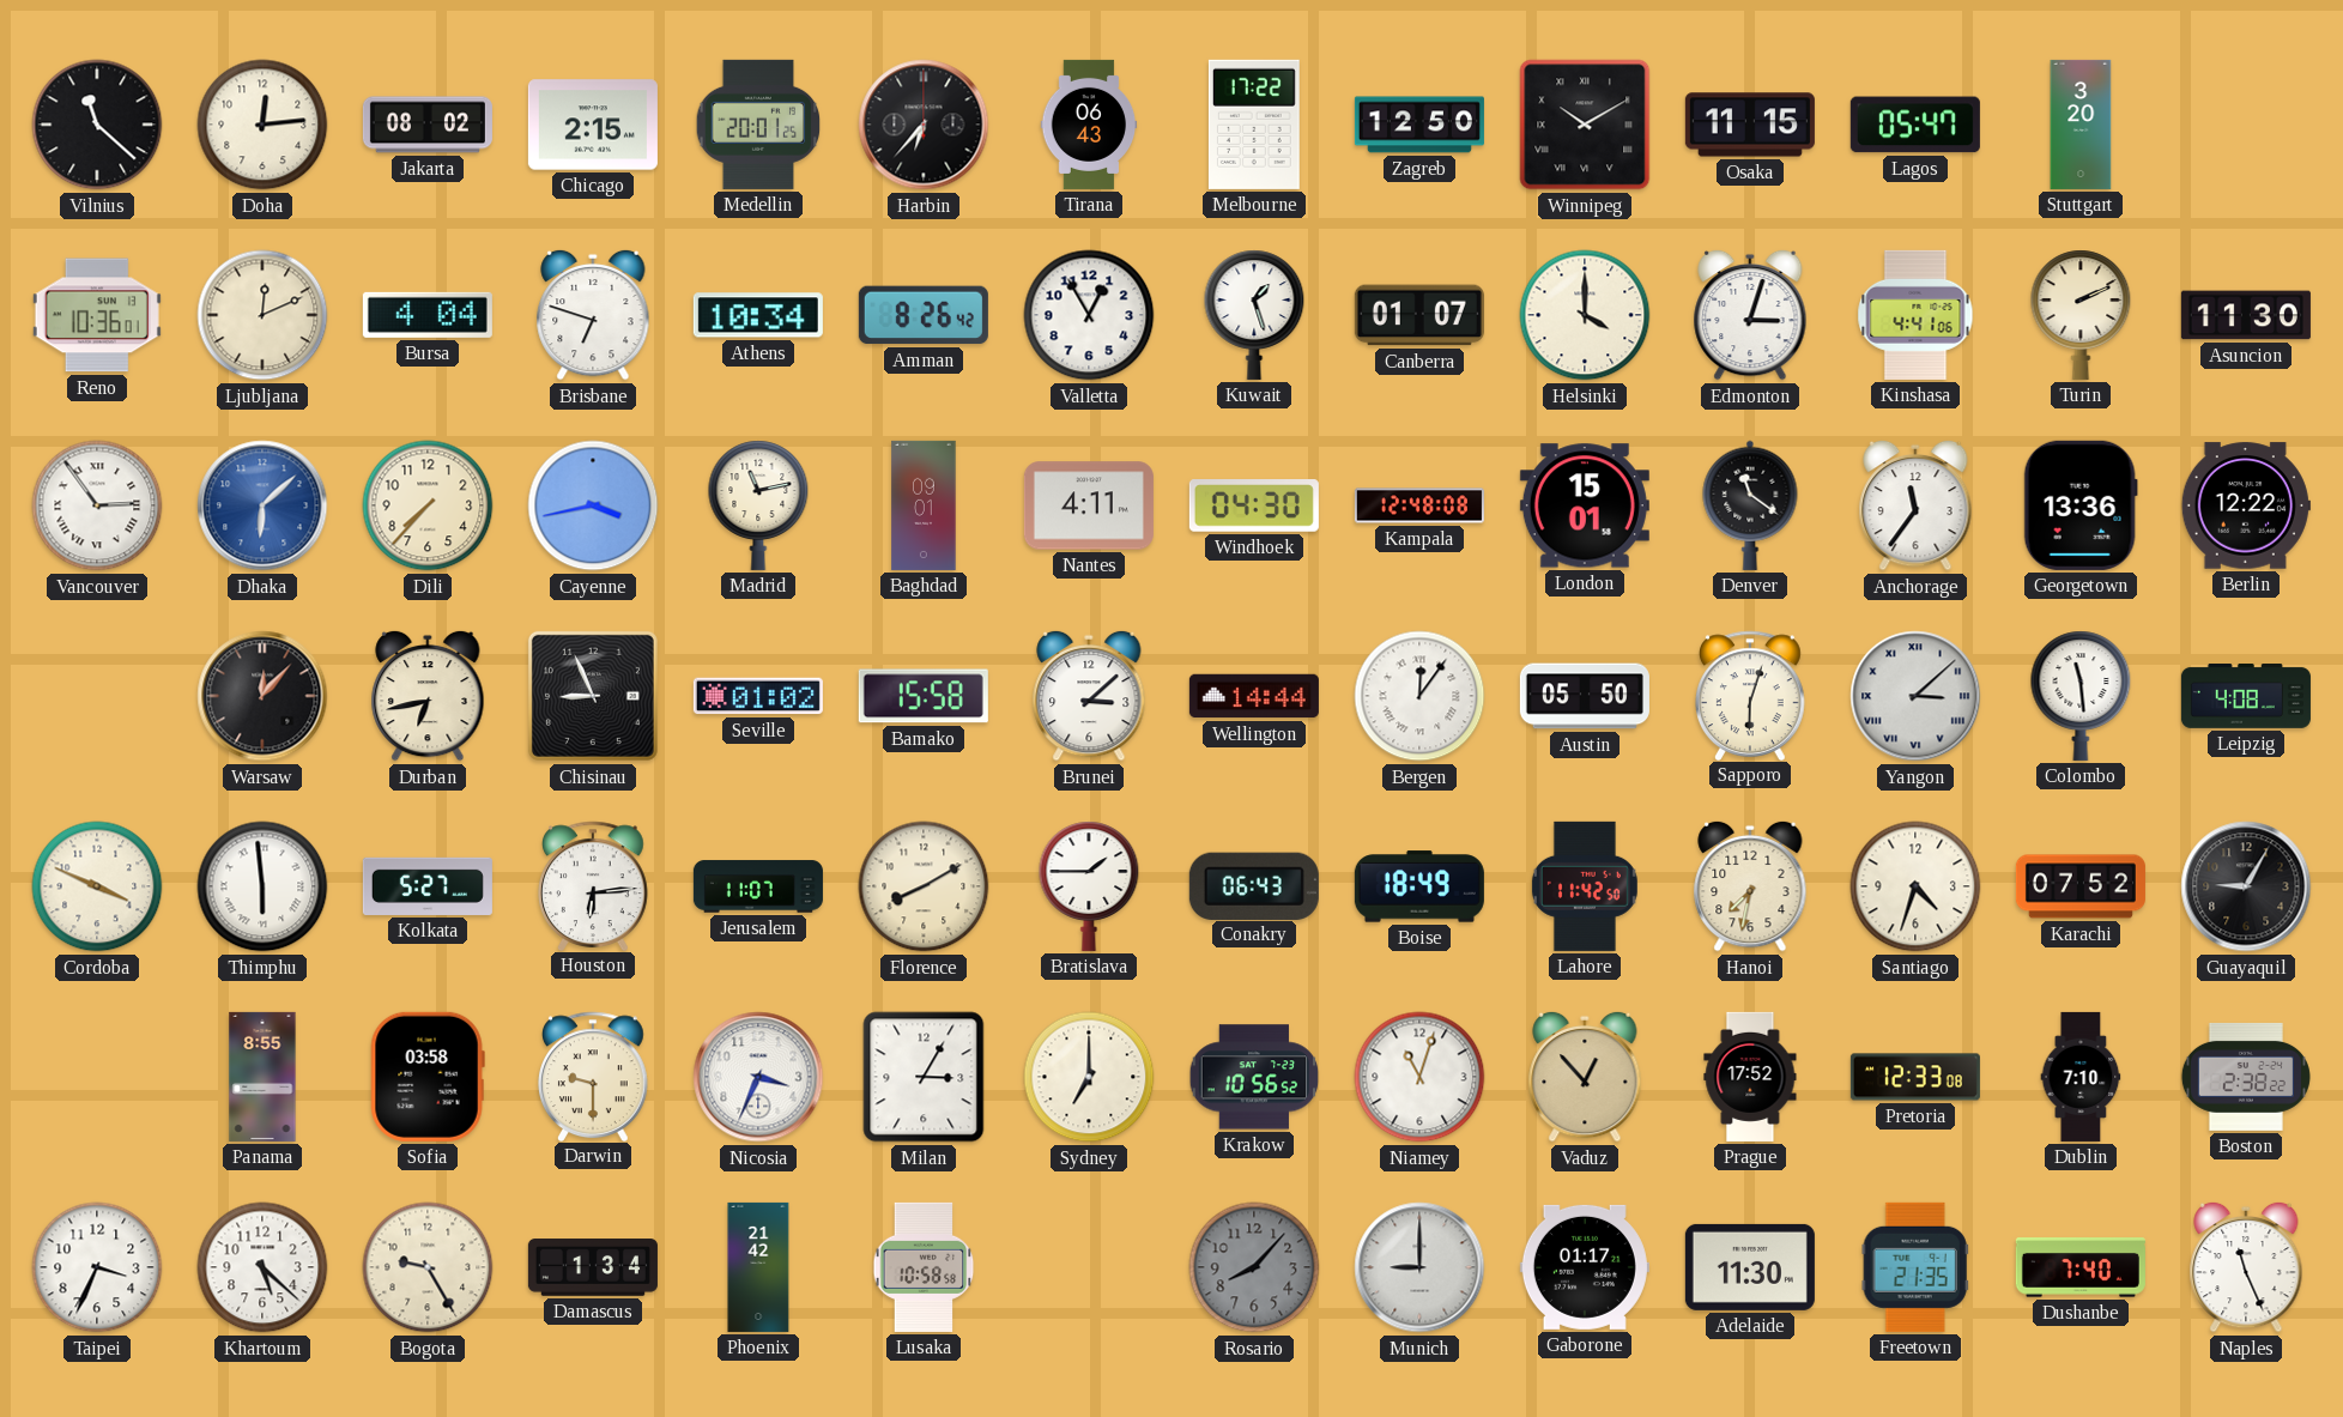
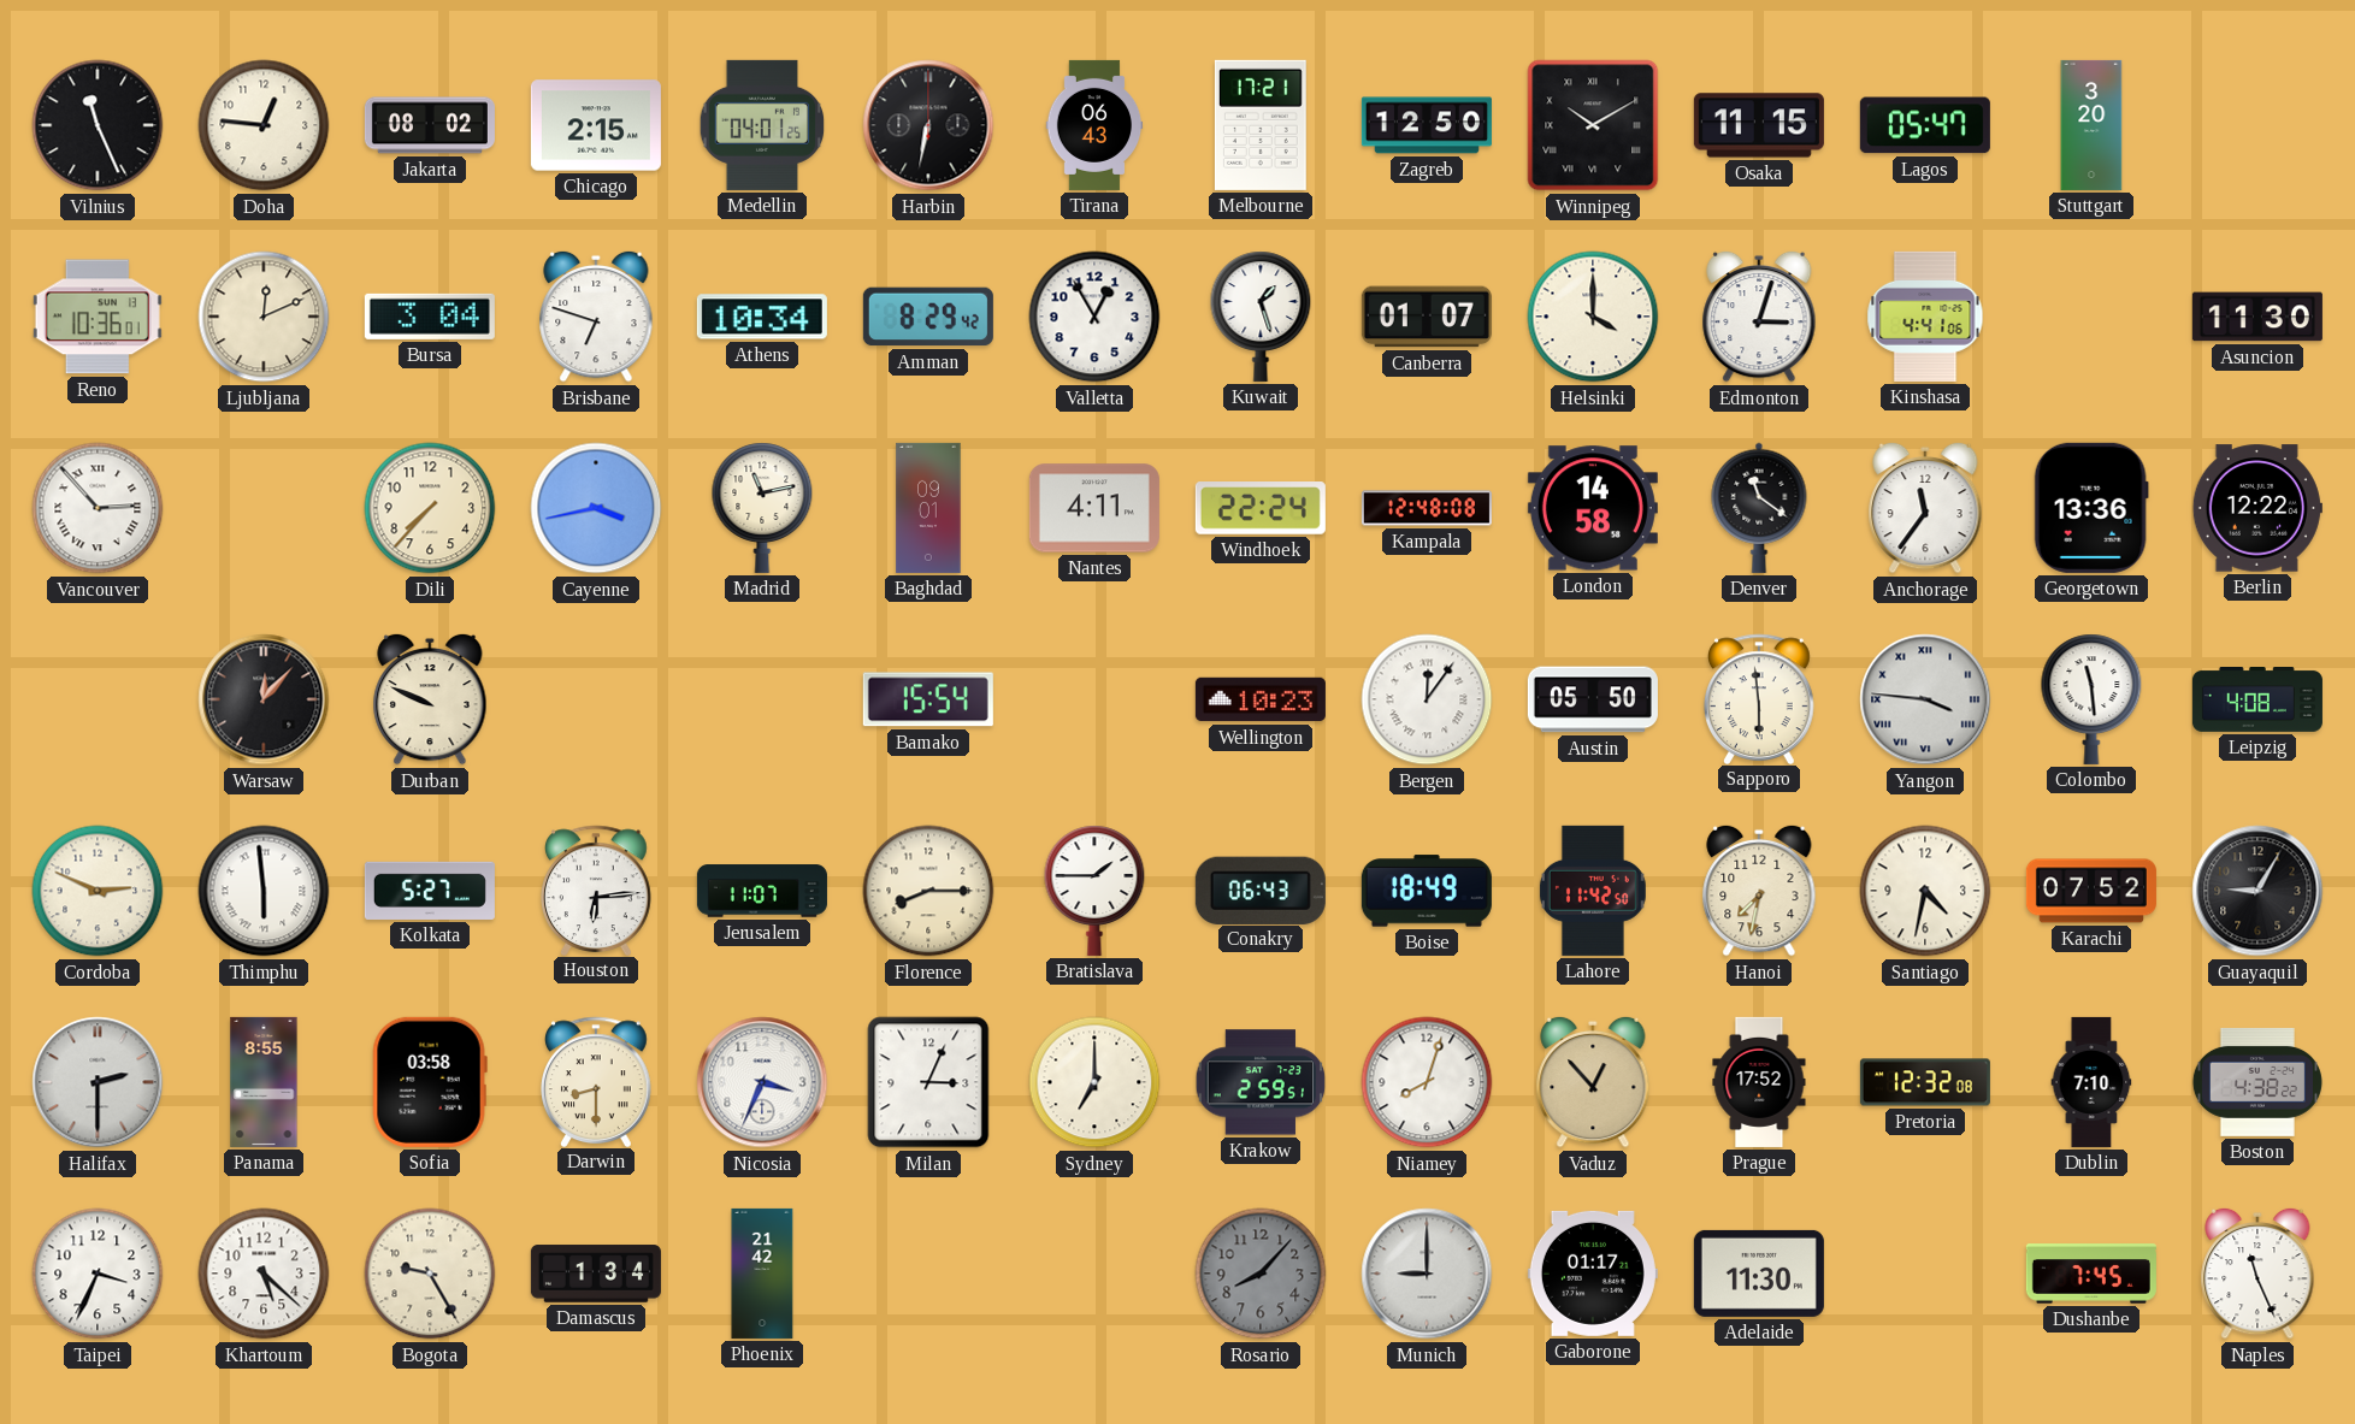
Vilnius: 11:22 -> 11:26 (98, 125)
Doha: 12:14 -> 12:46 (264, 125)
Medellin: 20:01 -> 04:01 (762, 125)
Harbin: 6:37 -> 6:32 (928, 125)
Melbourne: 17:22 -> 17:21 (1261, 125)
Bursa: 4:04 -> 3:04 (430, 317)
Amman: 8:26 -> 8:29 (928, 317)
Turin: 2:11 -> none (2081, 315)
Vancouver: 2:54 -> 2:53 (98, 508)
Dhaka: 6:08 -> none (262, 505)
Windhoek: 04:30 -> 22:24 (1261, 508)
London: 15:01 -> 14:58 (1593, 508)
Durban: 6:43 -> 9:49 (430, 699)
Chisinau: 8:56 -> none (593, 696)
Seville: 01:02 -> none (758, 696)
Bamako: 15:58 -> 15:54 (928, 699)
Brunei: 3:08 -> none (1089, 696)
Wellington: 14:44 -> 10:23 (1261, 699)
Sapporo: 6:03 -> 5:59 (1760, 698)
Yangon: 3:08 -> 3:46 (1925, 699)
Cordoba: 3:49 -> 2:49 (98, 891)
Florence: 8:10 -> 8:15 (928, 891)
Santiago: 4:33 -> 4:32 (1925, 891)
Halifax: none -> 2:30 (98, 1082)
Darwin: 9:30 -> 8:30 (597, 1081)
Milan: 3:05 -> 3:04 (928, 1082)
Krakow: 10:56 -> 2:59 (1261, 1082)
Niamey: 11:03 -> 8:03 (1427, 1082)
Pretoria: 12:33 -> 12:32 (1925, 1082)
Boston: 2:38 -> 4:38 (2257, 1082)
Lusaka: 10:58 -> none (924, 1267)
Freetown: 21:35 -> none (1915, 1267)
Dushanbe: 7:40 -> 7:45 (2091, 1274)
